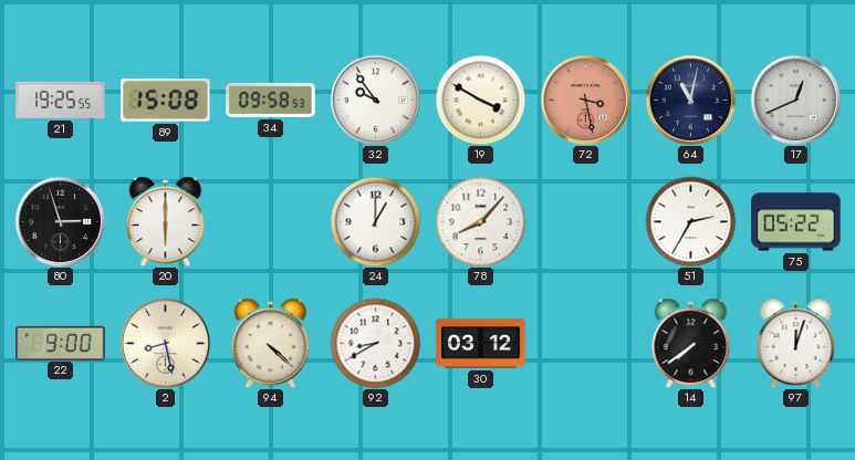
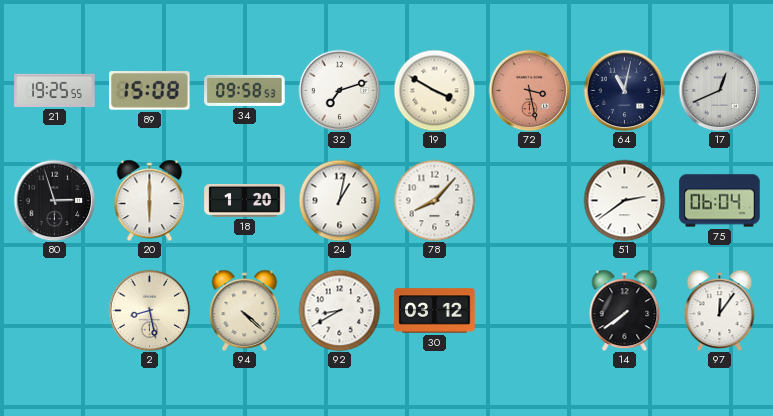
32: 9:54 -> 7:12 (339, 90)
18: none -> 1:20 (245, 201)
24: 1:00 -> 1:02 (339, 200)
51: 2:35 -> 2:39 (624, 200)
75: 05:22 -> 06:04 (720, 201)
22: 9:00 -> none (61, 343)
97: 12:03 -> 12:06 (720, 310)
